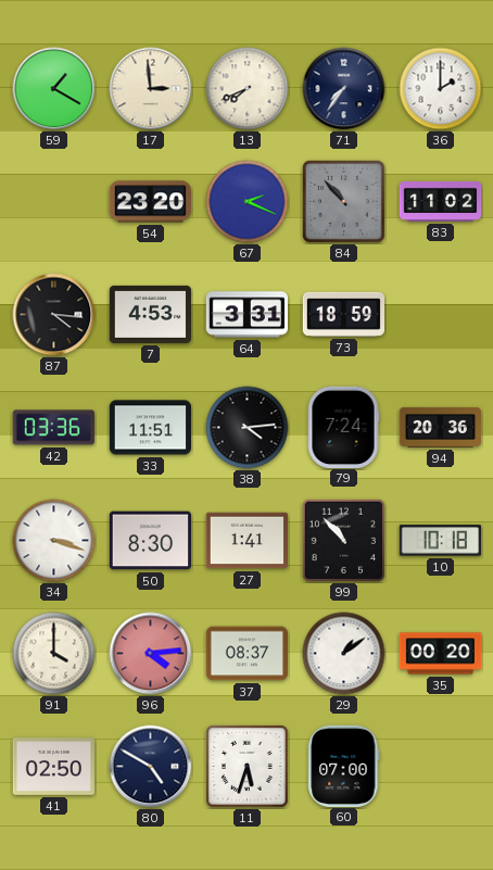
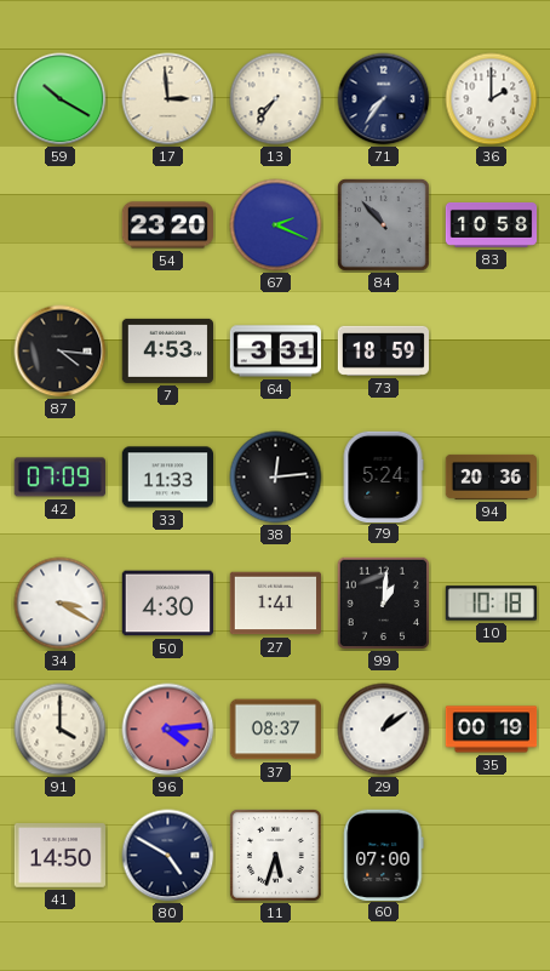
59: 1:20 -> 10:20 (61, 99)
13: 7:41 -> 7:36 (276, 99)
83: 11:02 -> 10:58 (492, 224)
42: 03:36 -> 07:09 (59, 478)
33: 11:51 -> 11:33 (167, 478)
38: 4:14 -> 12:14 (276, 478)
79: 7:24 -> 5:24 (383, 476)
34: 3:18 -> 3:20 (61, 604)
50: 8:30 -> 4:30 (167, 604)
99: 10:53 -> 1:01 (384, 604)
35: 00:20 -> 00:19 (492, 730)
41: 02:50 -> 14:50 (59, 856)
